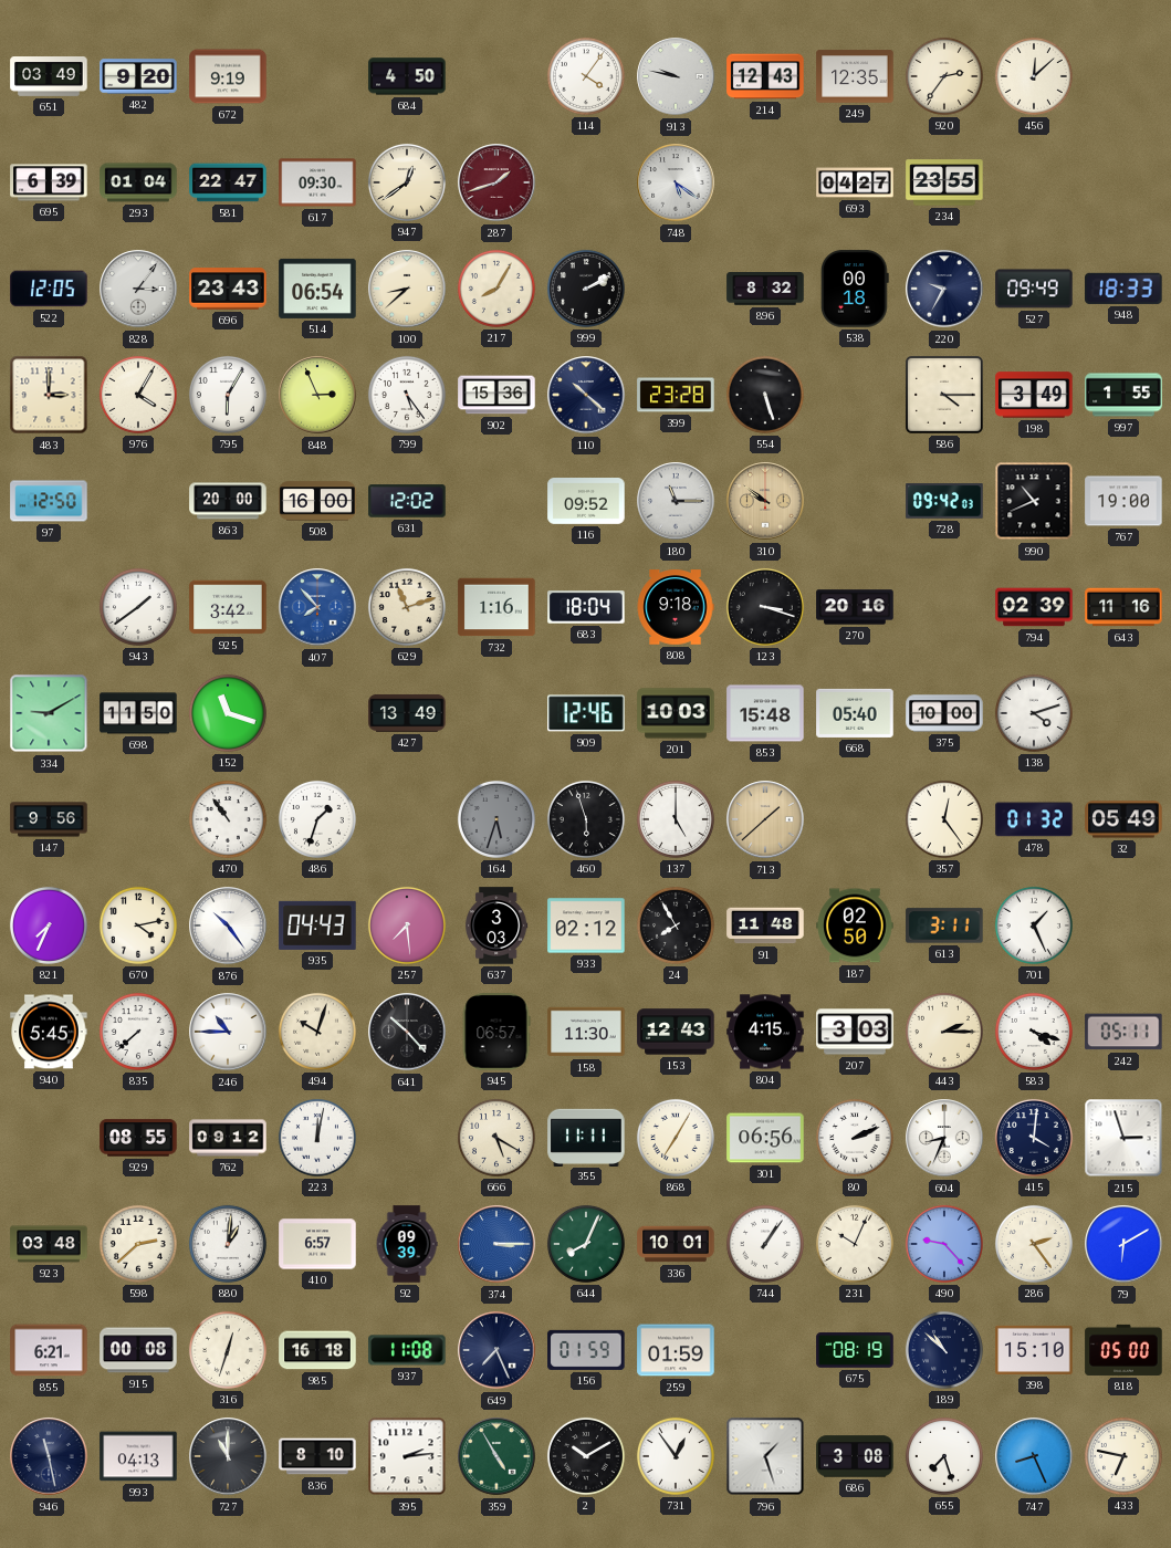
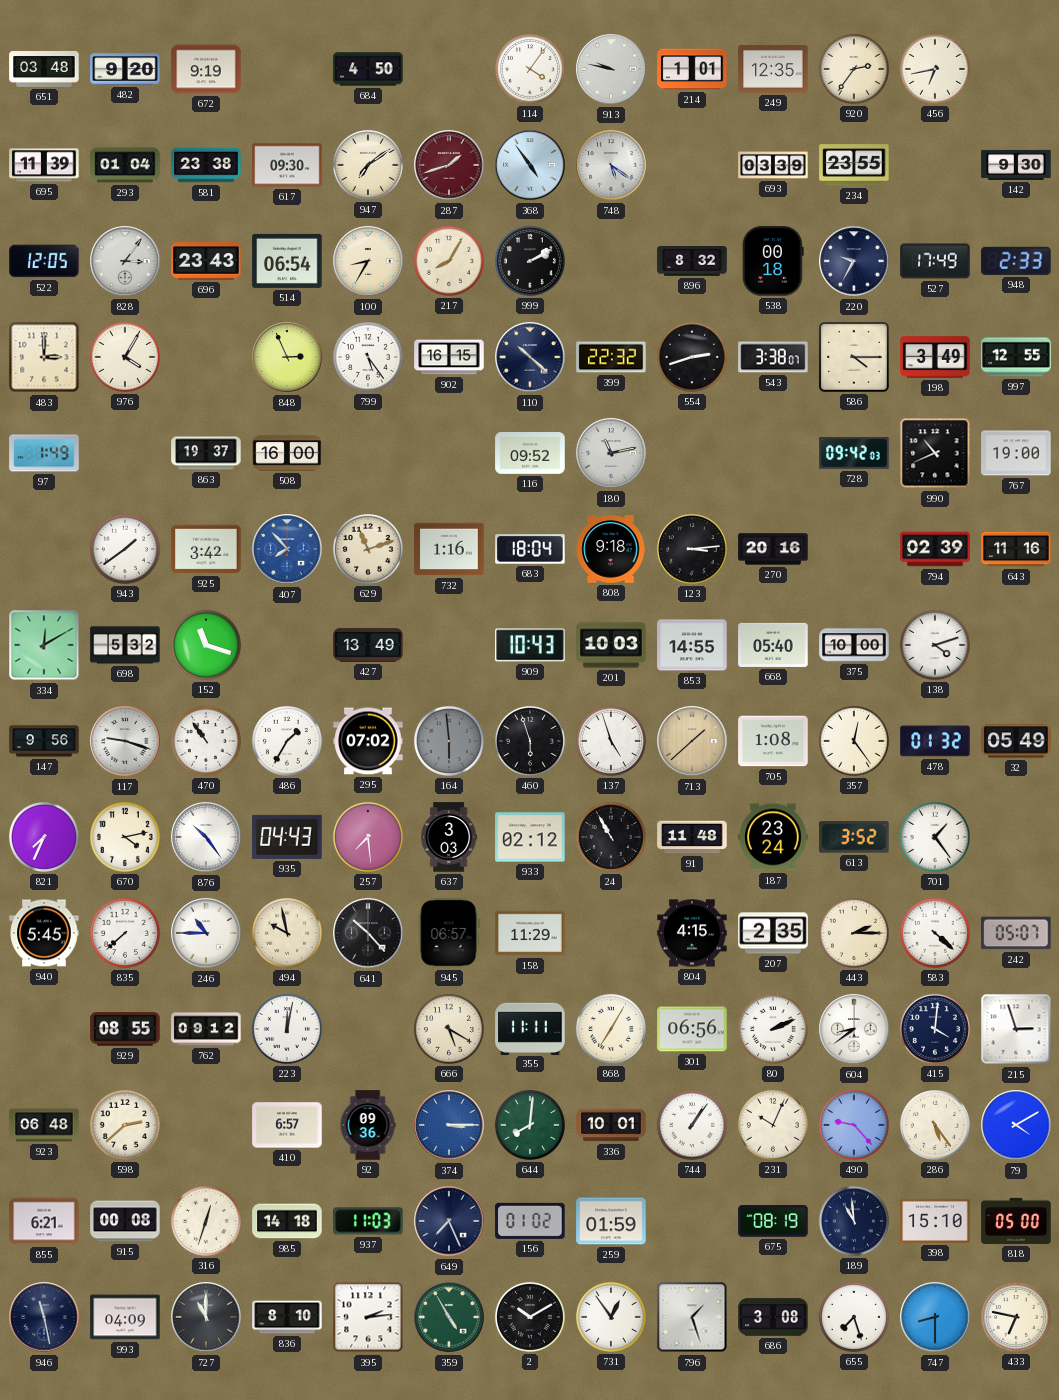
651: 03:49 -> 03:48 (44, 69)
214: 12:43 -> 1:01 (692, 69)
456: 12:08 -> 6:43 (935, 69)
695: 6:39 -> 11:39 (44, 165)
581: 22:47 -> 23:38 (206, 165)
947: 12:39 -> 7:09 (368, 165)
368: none -> 4:54 (530, 165)
693: 04:27 -> 03:39 (773, 165)
142: none -> 9:30 (1016, 165)
100: 8:38 -> 8:35 (368, 261)
527: 09:49 -> 17:49 (935, 261)
948: 18:33 -> 2:33 (1016, 261)
795: 6:05 -> none (228, 395)
902: 15:36 -> 16:15 (449, 357)
399: 23:28 -> 22:32 (611, 357)
554: 5:27 -> 2:42 (692, 357)
543: none -> 3:38 (773, 357)
997: 1:55 -> 12:55 (1016, 357)
97: 12:50 -> 1:49 (44, 453)
863: 20:00 -> 19:37 (206, 453)
631: 12:02 -> none (407, 501)
180: 11:15 -> 11:13 (611, 453)
310: 9:51 -> none (765, 501)
123: 3:18 -> 3:14 (692, 549)
334: 9:10 -> 12:10 (44, 645)
698: 11:50 -> 5:32 (125, 645)
909: 12:46 -> 10:43 (530, 645)
853: 15:48 -> 14:55 (692, 645)
117: none -> 9:18 (125, 741)
486: 1:33 -> 1:35 (287, 741)
295: none -> 07:02 (368, 741)
164: 5:33 -> 5:59 (449, 741)
137: 5:00 -> 4:57 (611, 741)
705: none -> 1:08 (773, 741)
24: 7:55 -> 10:55 (611, 837)
187: 02:50 -> 23:24 (773, 837)
613: 3:11 -> 3:52 (854, 837)
701: 1:26 -> 1:24 (935, 837)
494: 10:03 -> 9:58 (287, 933)
158: 11:30 -> 11:29 (530, 933)
153: 12:43 -> none (676, 1032)
207: 3:03 -> 2:35 (773, 933)
583: 4:18 -> 4:22 (935, 933)
242: 05:11 -> 05:07 (1016, 933)
604: 8:34 -> 8:39 (854, 1029)
923: 03:48 -> 06:48 (44, 1125)
880: 1:01 -> none (228, 1244)
92: 09:39 -> 09:36 (368, 1125)
644: 8:04 -> 8:01 (530, 1125)
286: 2:24 -> 5:24 (935, 1125)
79: 6:10 -> 4:10 (1016, 1125)
985: 16:18 -> 14:18 (287, 1221)
937: 11:08 -> 11:03 (368, 1221)
156: 01:59 -> 01:02 (530, 1221)
189: 10:52 -> 10:59 (854, 1221)
993: 04:13 -> 04:09 (125, 1317)
747: 8:26 -> 8:30 (935, 1317)
